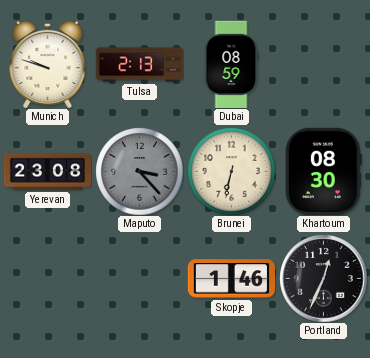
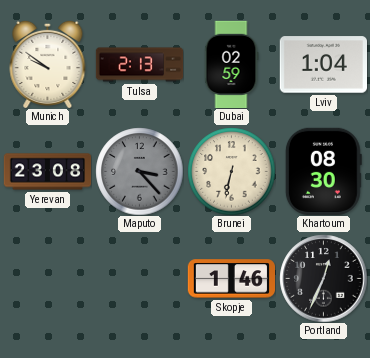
Munich: 9:48 -> 9:51 (48, 64)
Dubai: 08:59 -> 02:59 (231, 64)
Lviv: none -> 1:04 (323, 65)
